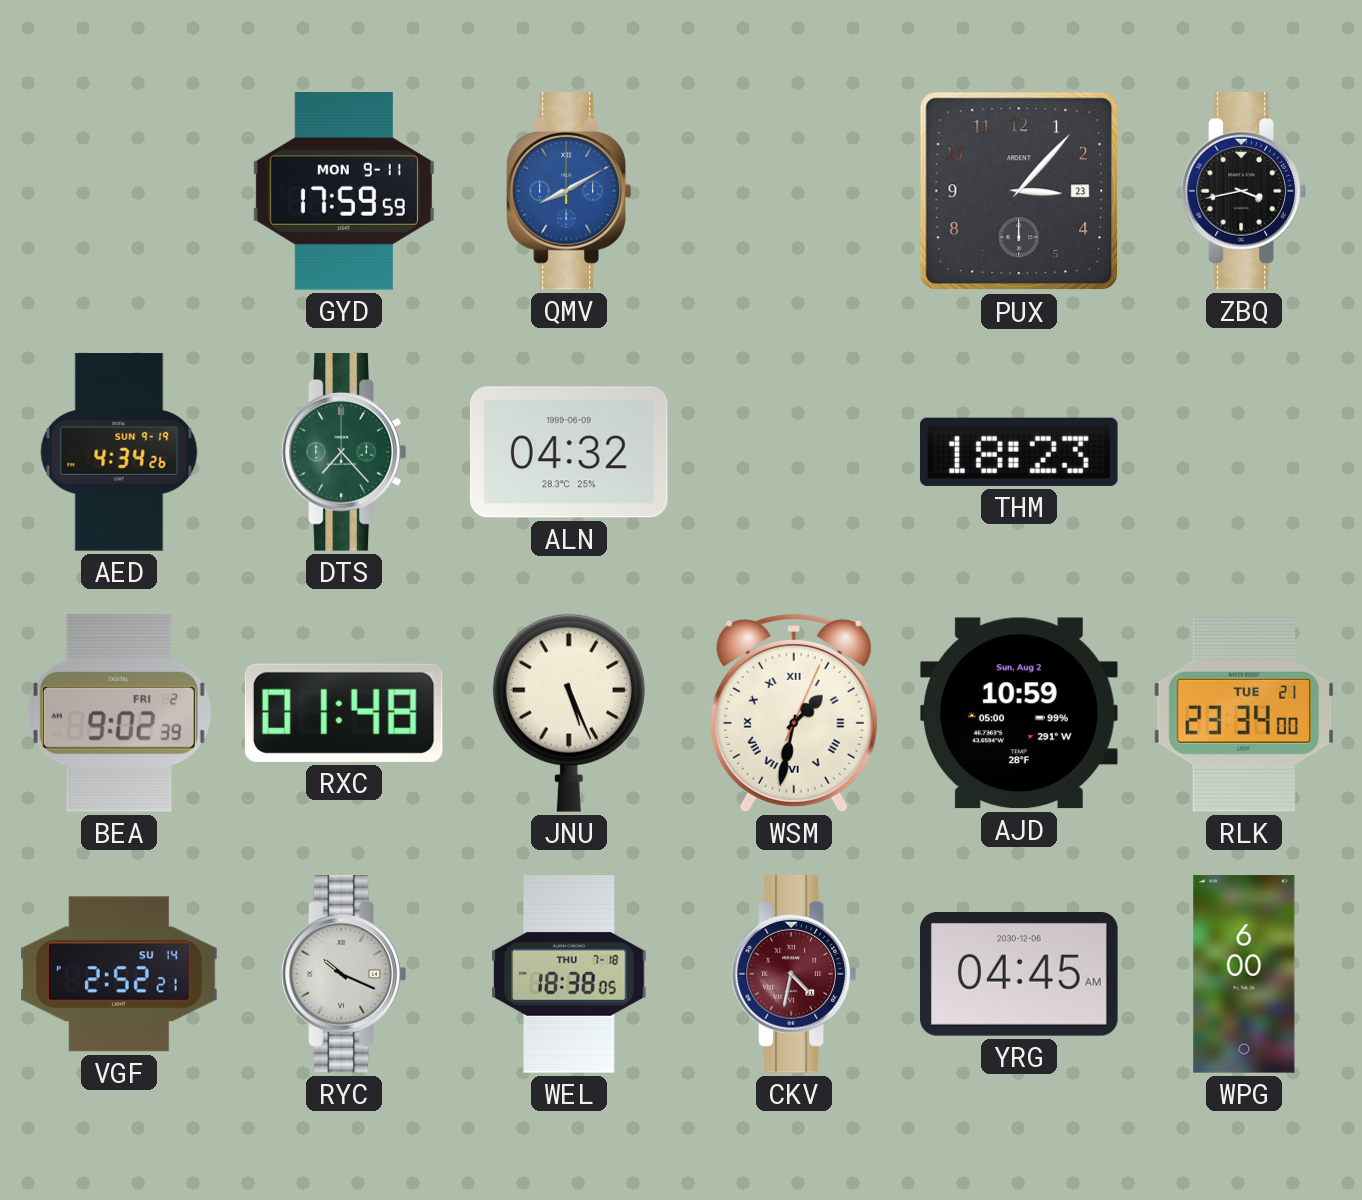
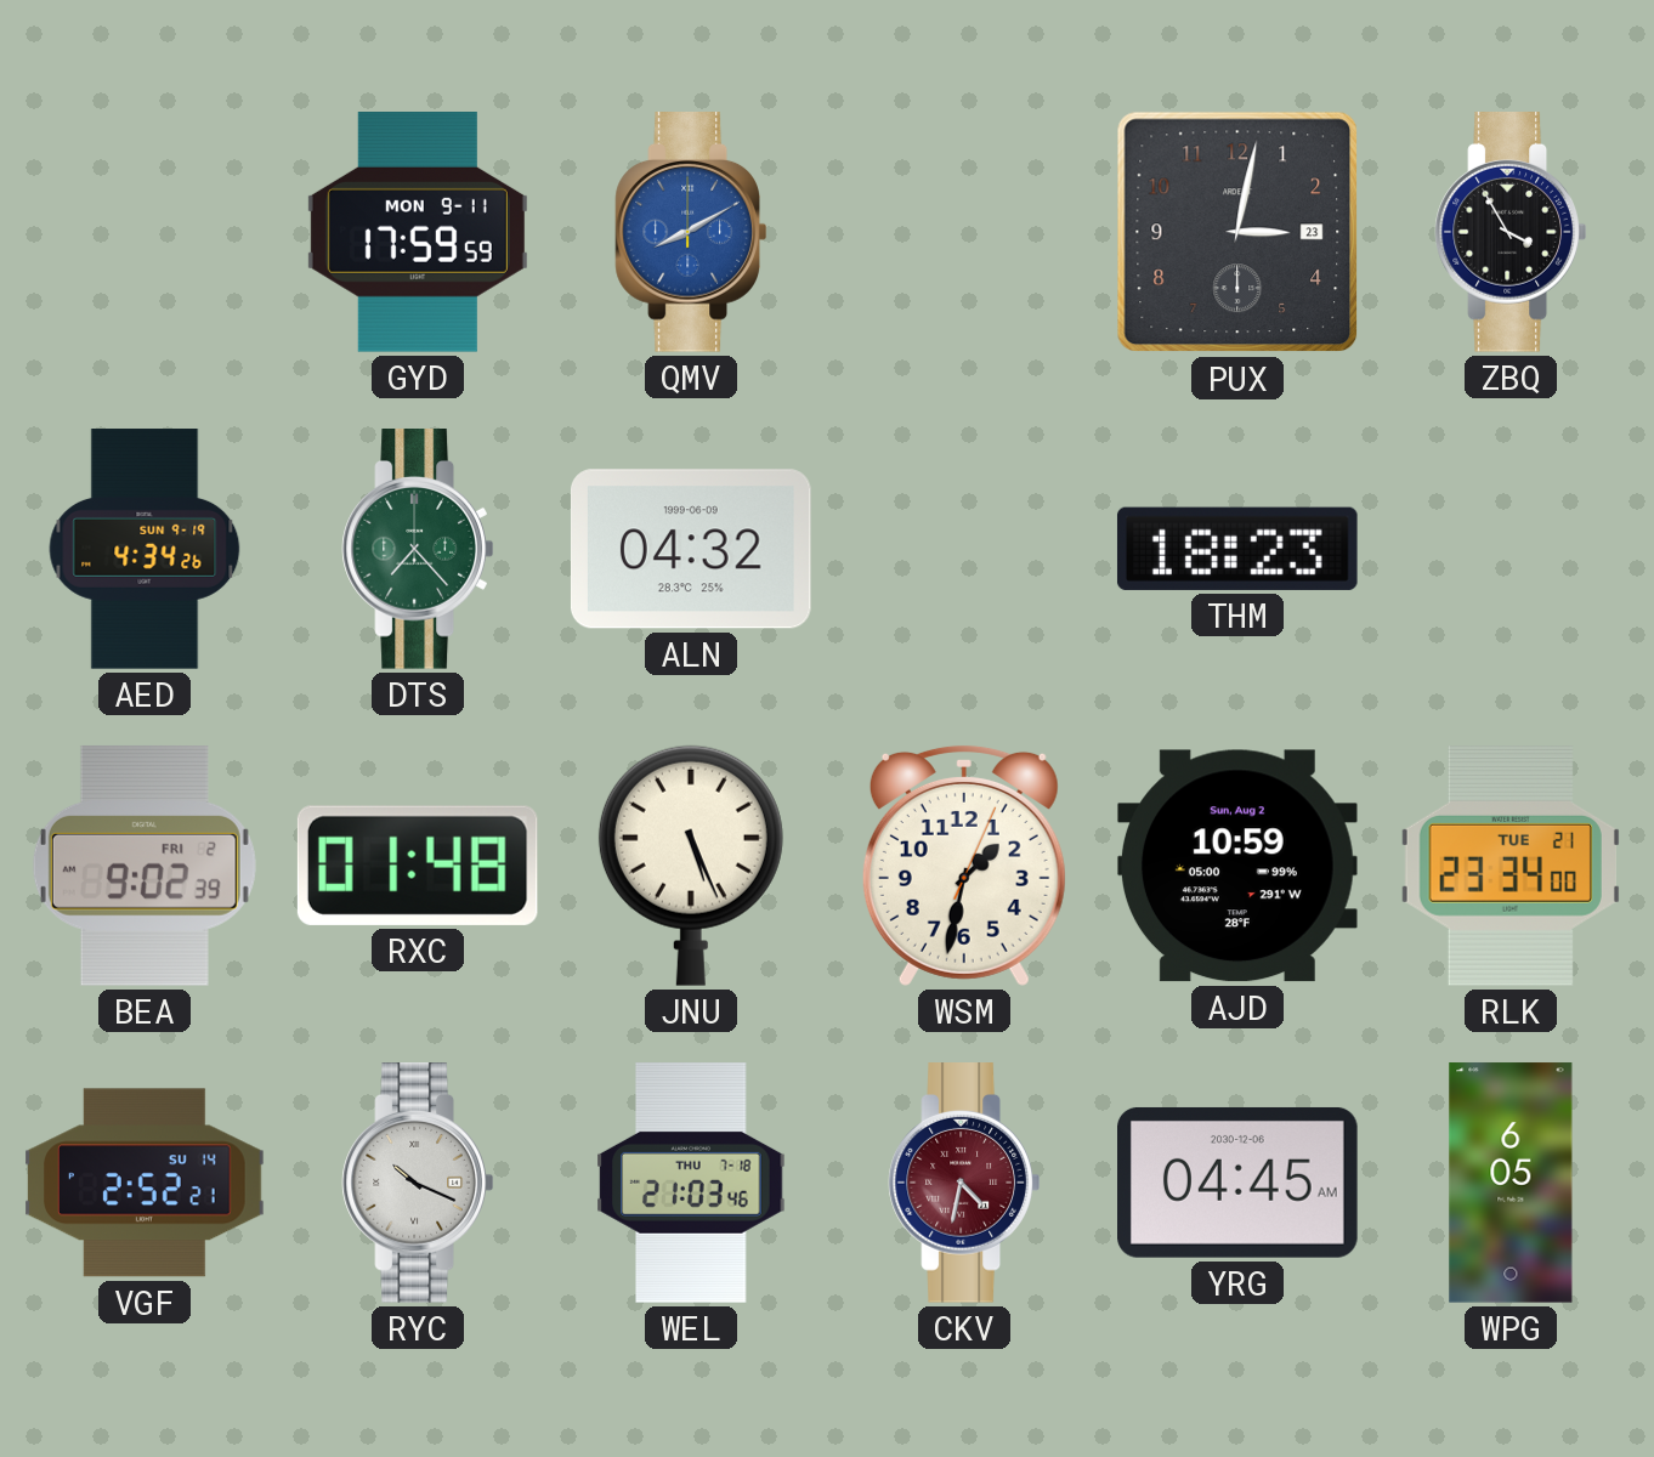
PUX: 3:07 -> 3:02 (1237, 232)
ZBQ: 3:43 -> 3:55 (1511, 233)
WSM numerals: Roman -> Arabic (964, 864)
WEL: 18:38 -> 21:03 (691, 1183)
WPG: 6:00 -> 6:05 (1511, 1183)
